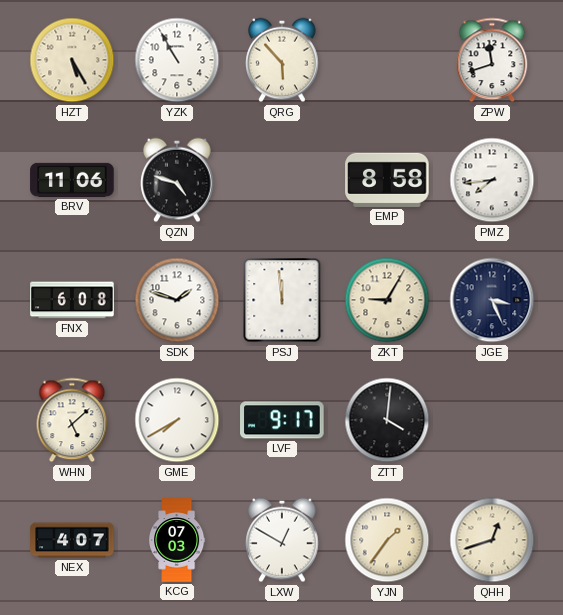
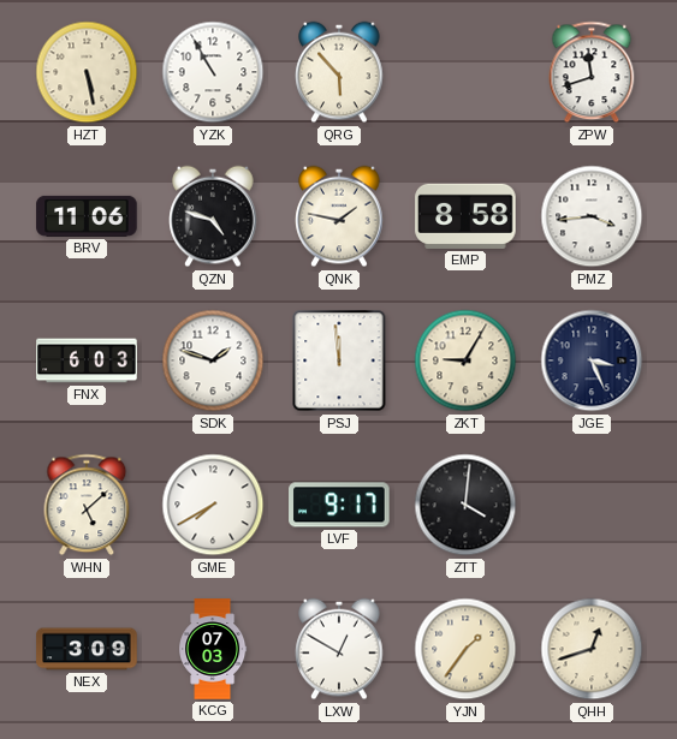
HZT: 5:25 -> 5:28 (87, 72)
QNK: none -> 1:47 (339, 216)
PMZ: 7:44 -> 3:44 (592, 216)
FNX: 6:08 -> 6:03 (87, 360)
NEX: 4:07 -> 3:09 (87, 649)
